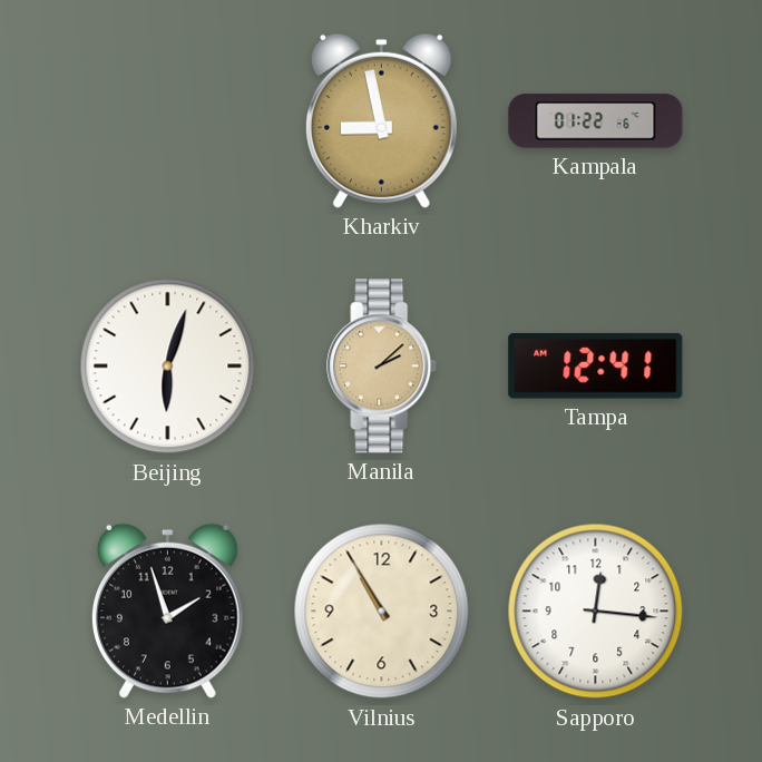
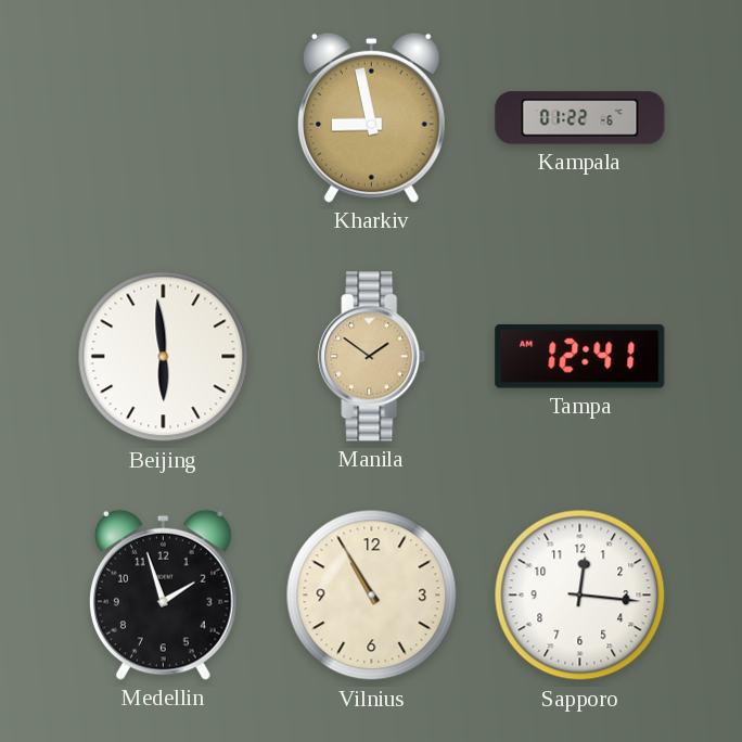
Beijing: 6:03 -> 5:59 (164, 357)
Manila: 2:08 -> 1:51 (372, 357)
